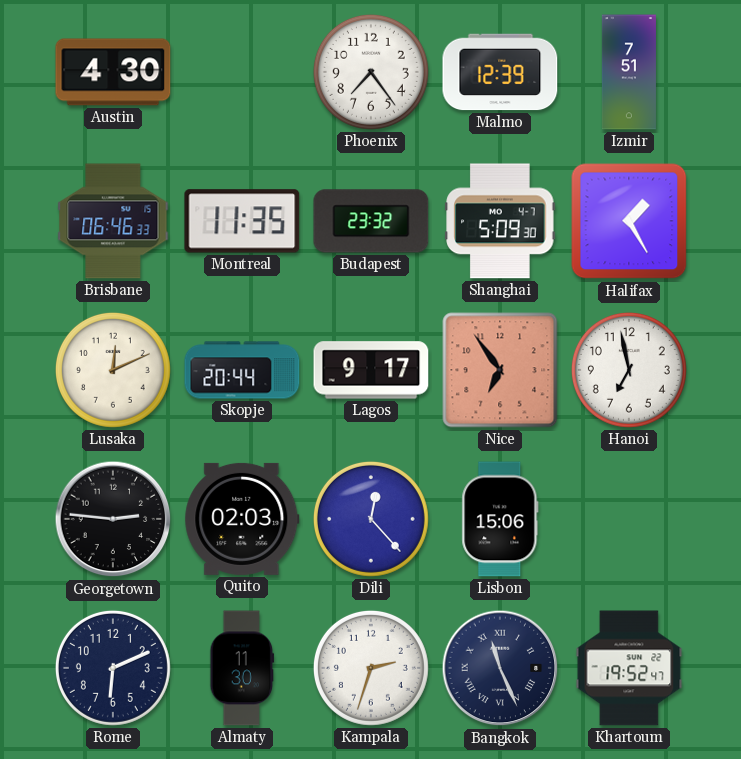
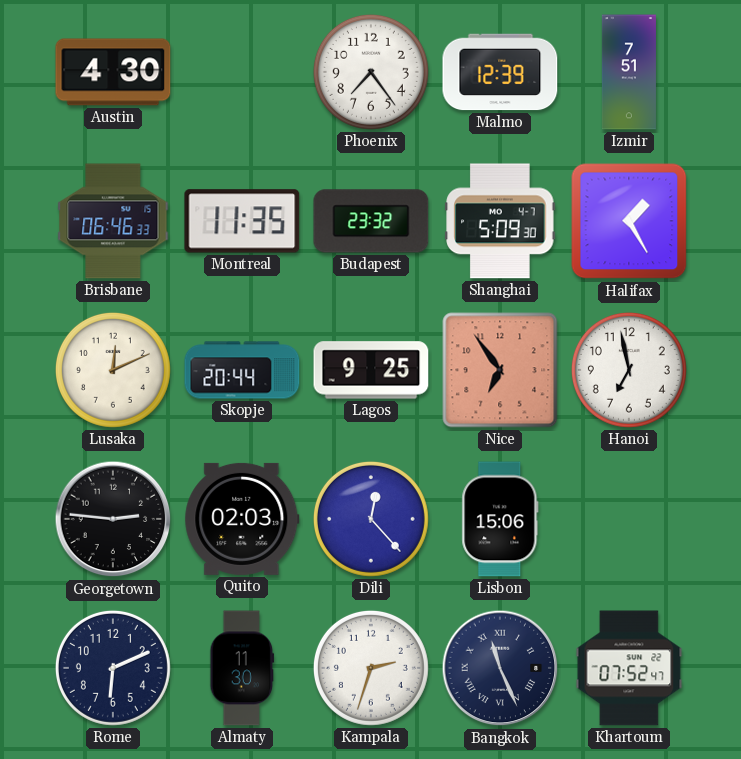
Lagos: 9:17 -> 9:25 (371, 370)
Khartoum: 19:52 -> 07:52 (629, 668)
